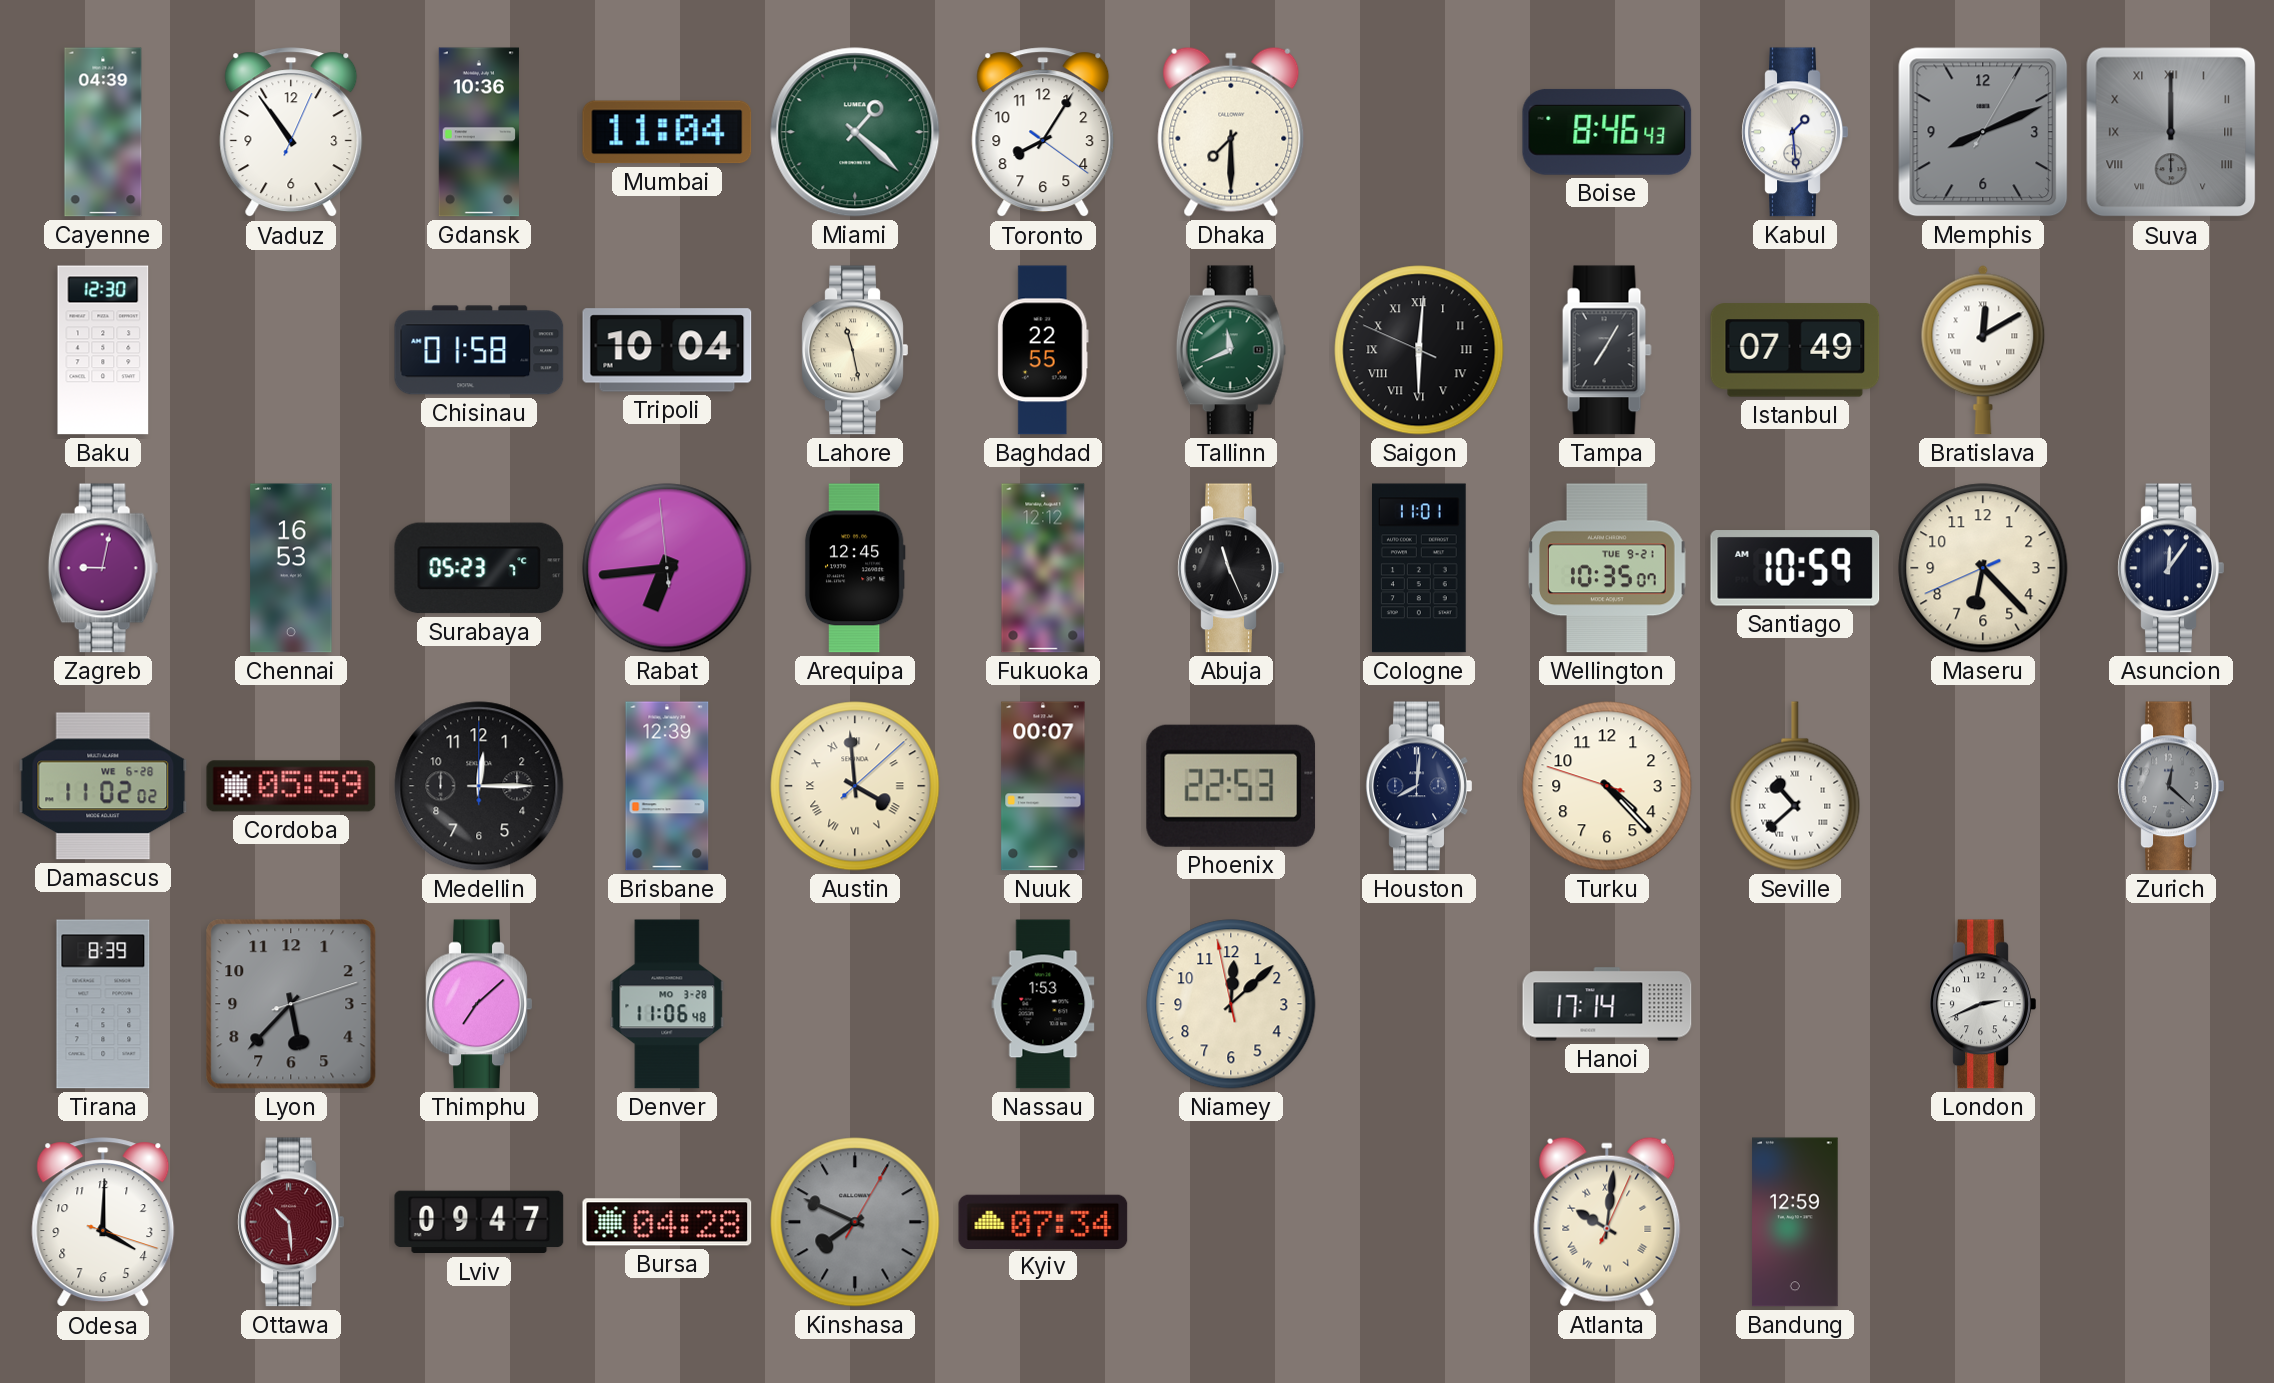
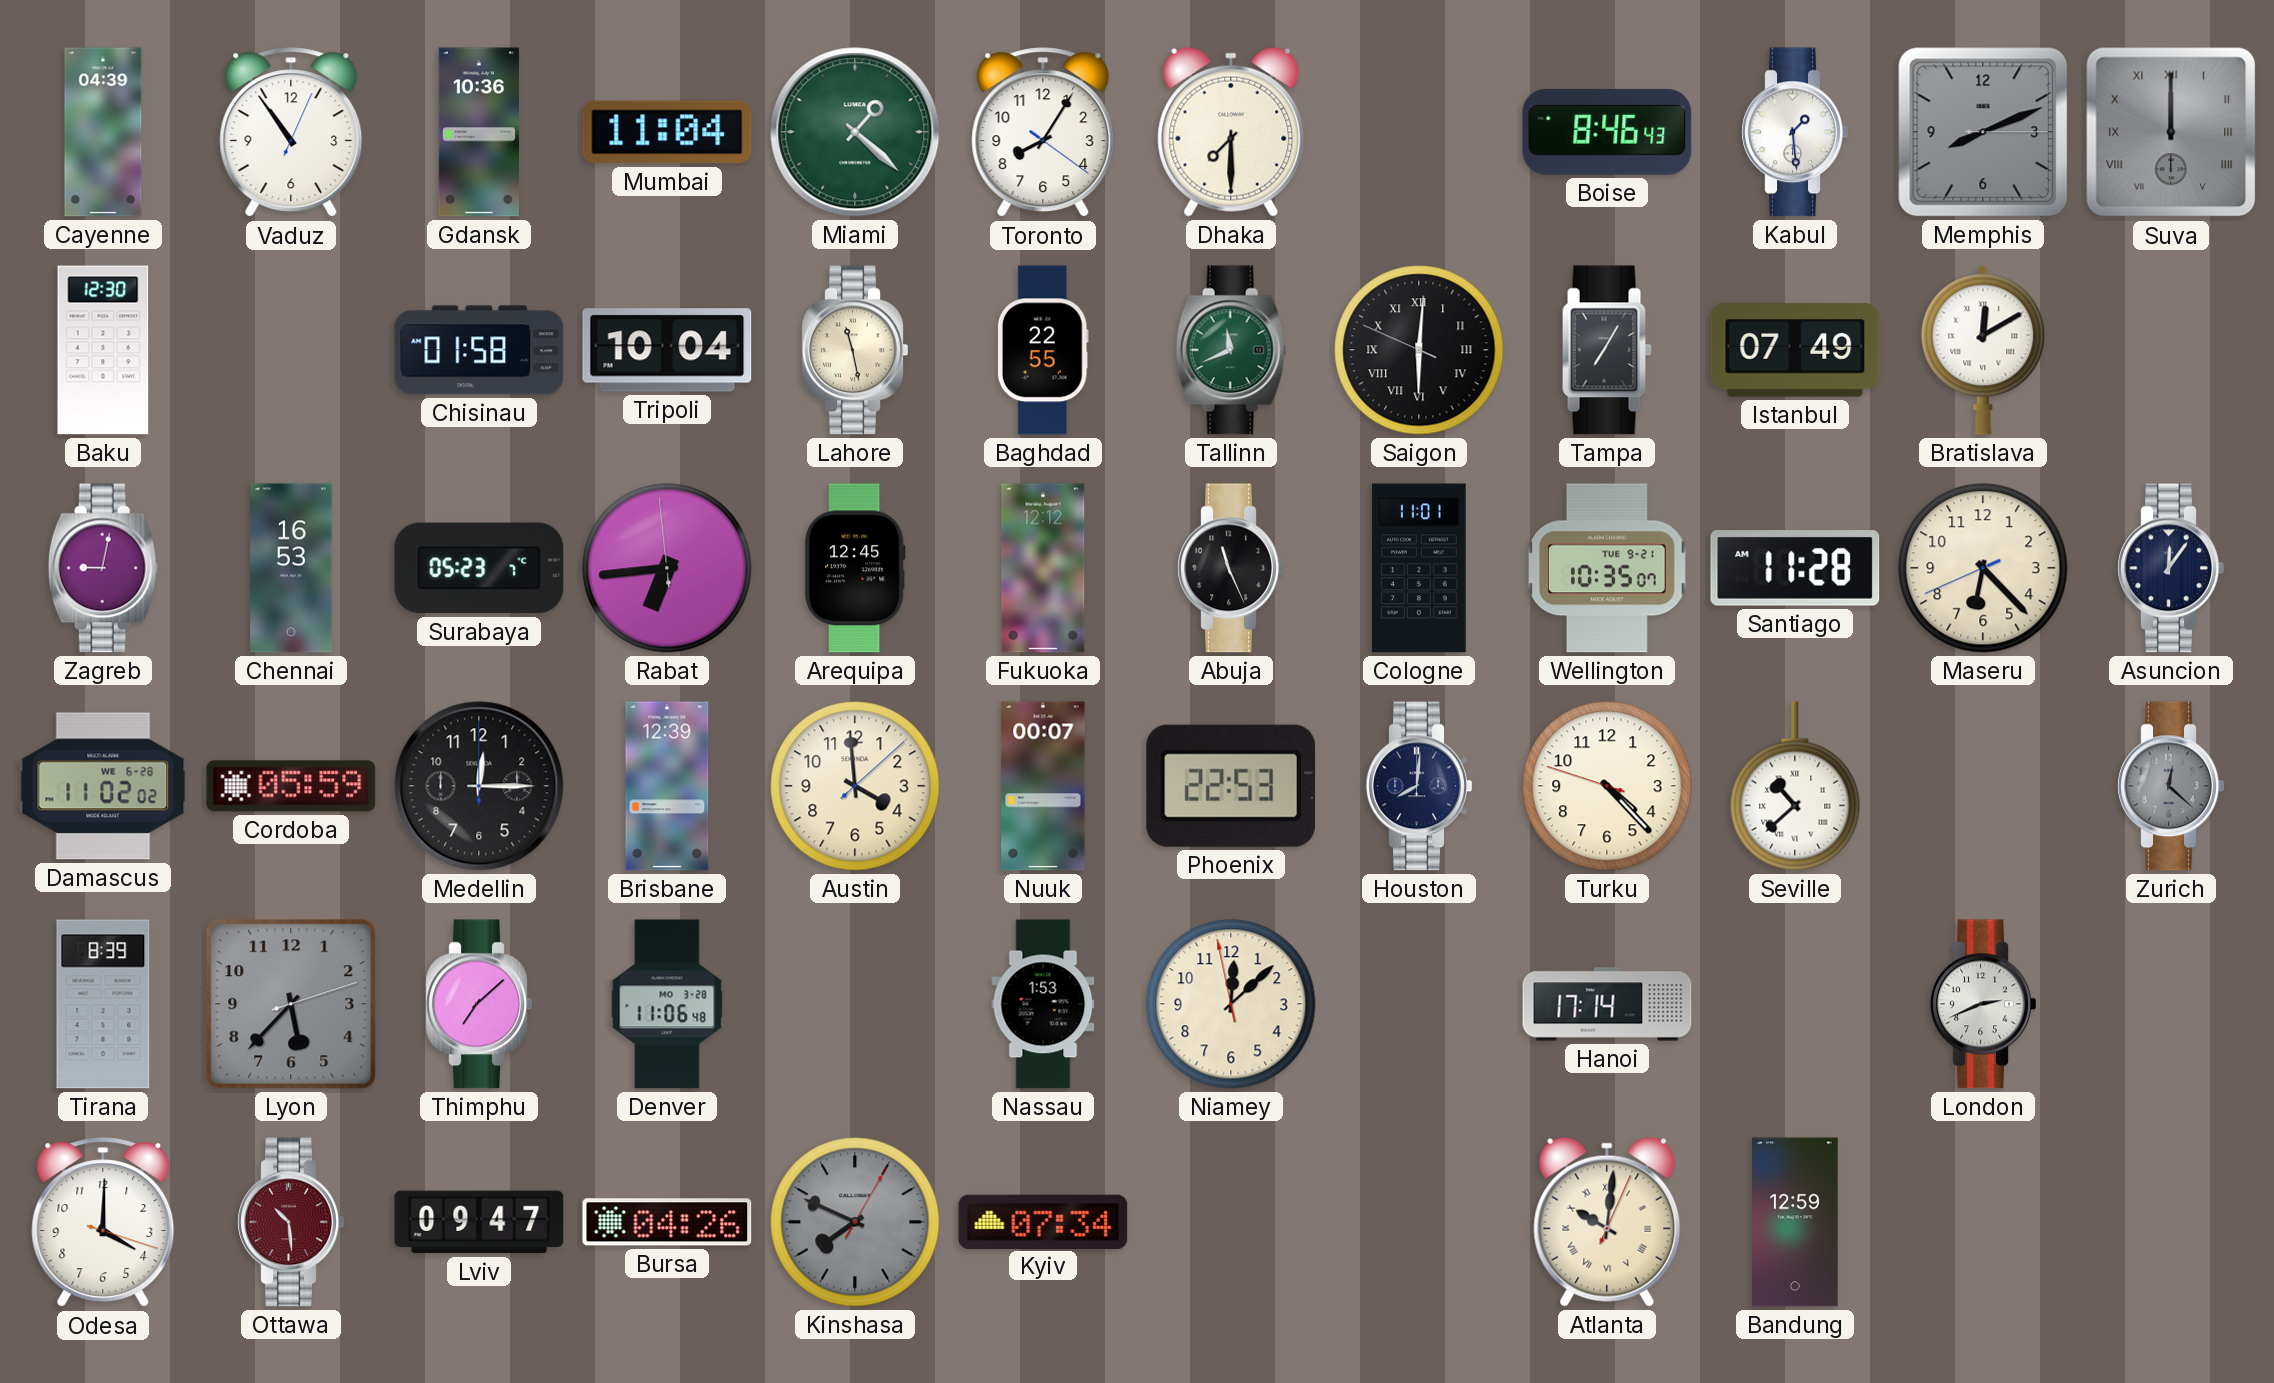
Memphis: 8:11:05 -> 8:11:15 (1983, 132)
Santiago: 10:59 -> 11:28 (1795, 568)
Austin numerals: Roman -> Arabic (855, 786)
Bursa: 04:28 -> 04:26 (667, 1222)
